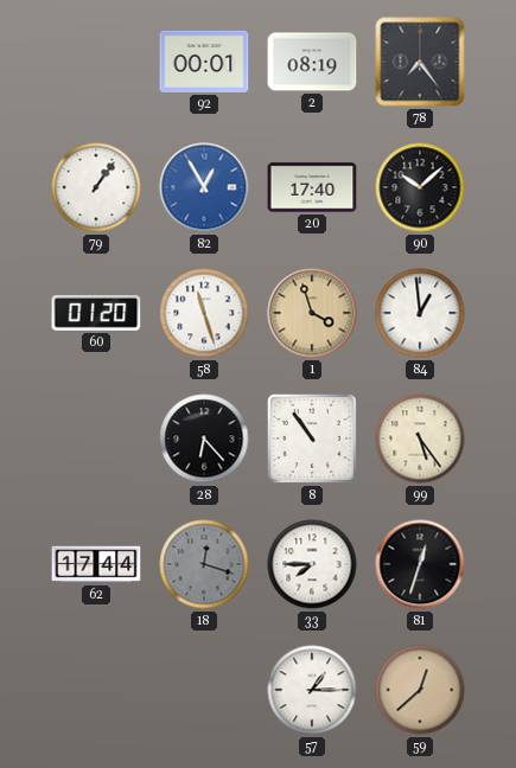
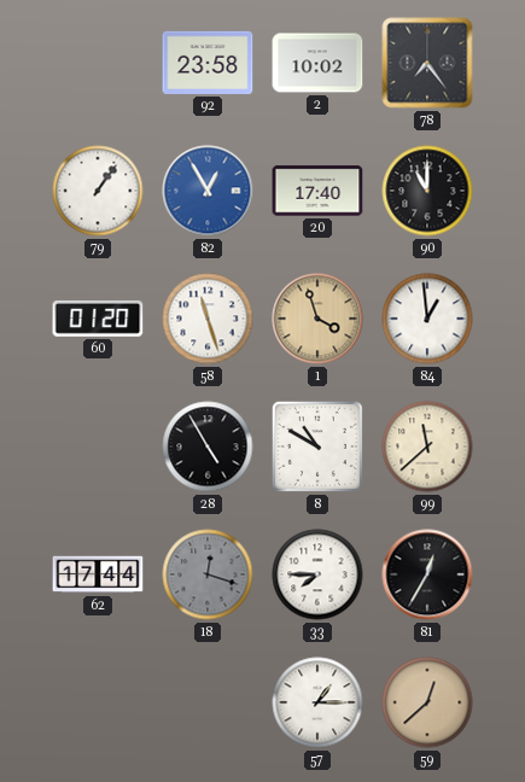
92: 00:01 -> 23:58 (208, 63)
2: 08:19 -> 10:02 (317, 63)
90: 10:08 -> 11:00 (427, 191)
28: 6:23 -> 4:55 (208, 447)
8: 10:54 -> 10:50 (317, 447)
99: 5:24 -> 11:38 (427, 447)
81: 12:33 -> 12:35 (427, 574)
